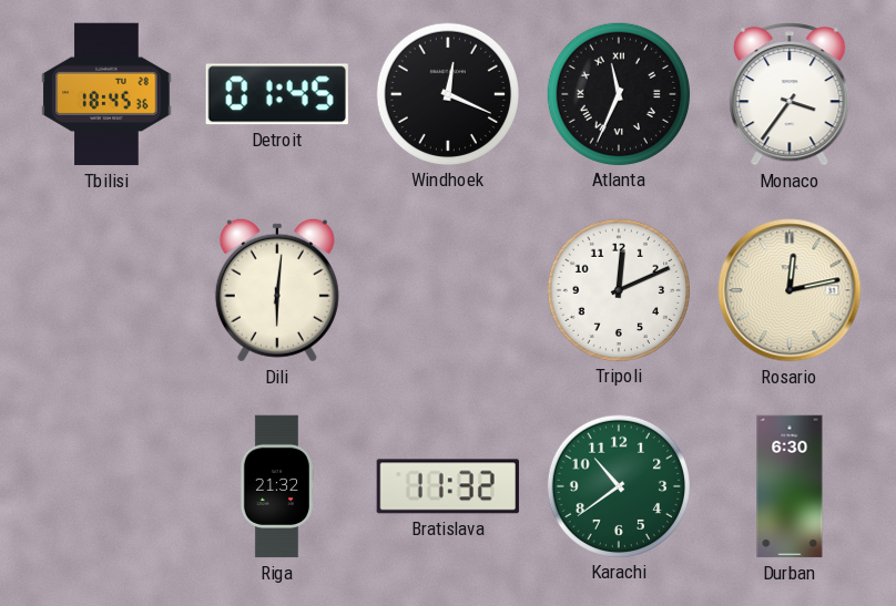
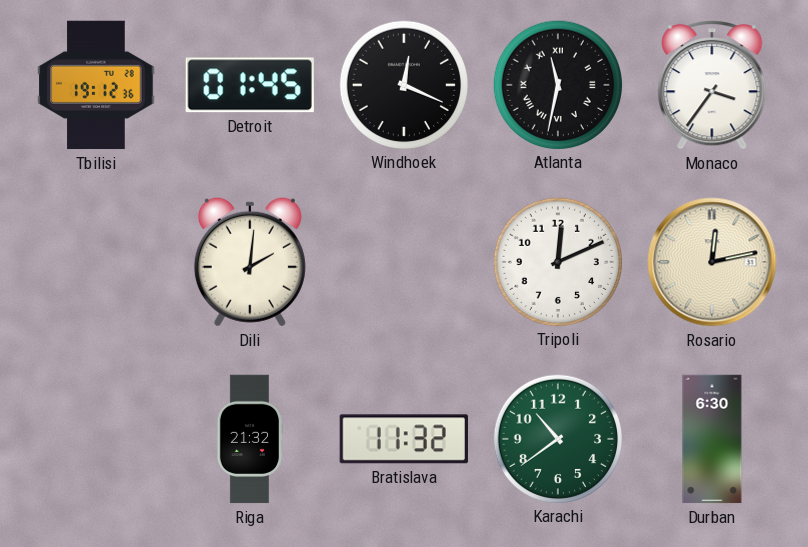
Tbilisi: 18:45 -> 19:12 (96, 85)
Atlanta: 11:34 -> 11:32 (557, 84)
Dili: 6:01 -> 2:01 (250, 262)
